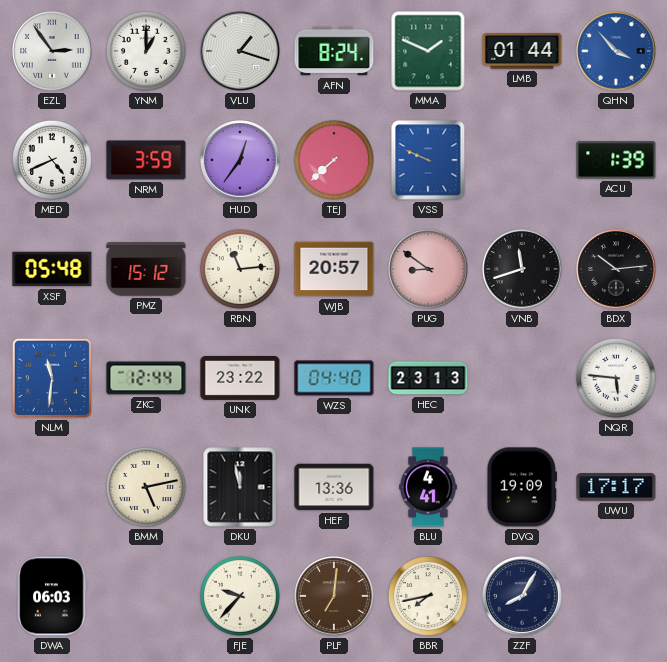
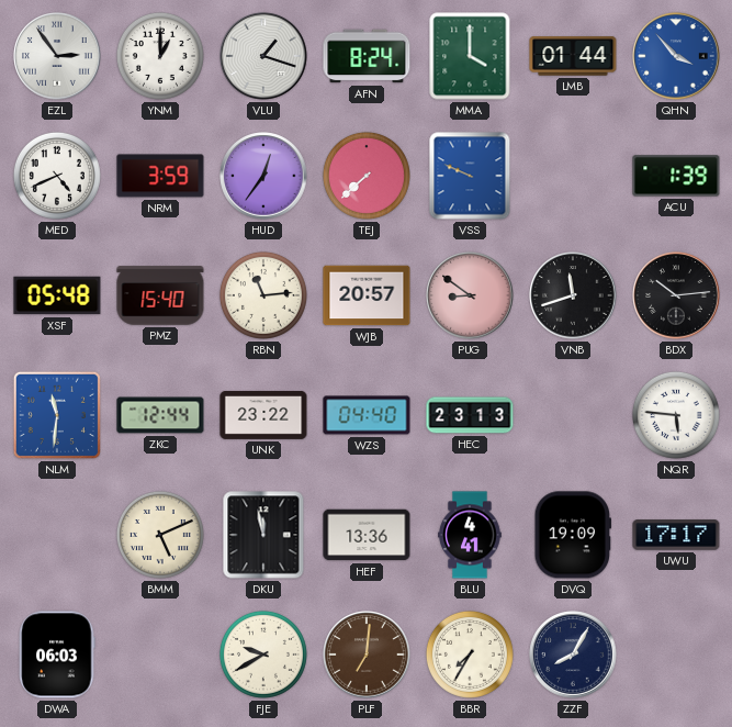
MMA: 1:49 -> 4:00 (470, 56)
PMZ: 15:12 -> 15:40 (160, 295)
BMM: 5:13 -> 5:11 (160, 535)
FJE: 9:37 -> 9:40 (263, 655)
BBR: 7:43 -> 7:35 (470, 655)
